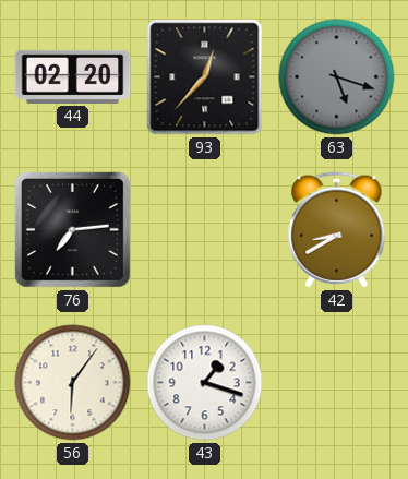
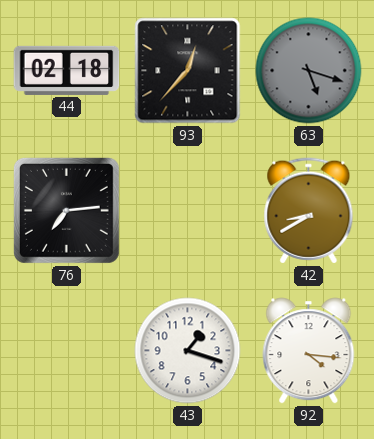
44: 02:20 -> 02:18 (67, 70)
56: 6:06 -> none (73, 383)
92: none -> 4:16 (309, 351)
